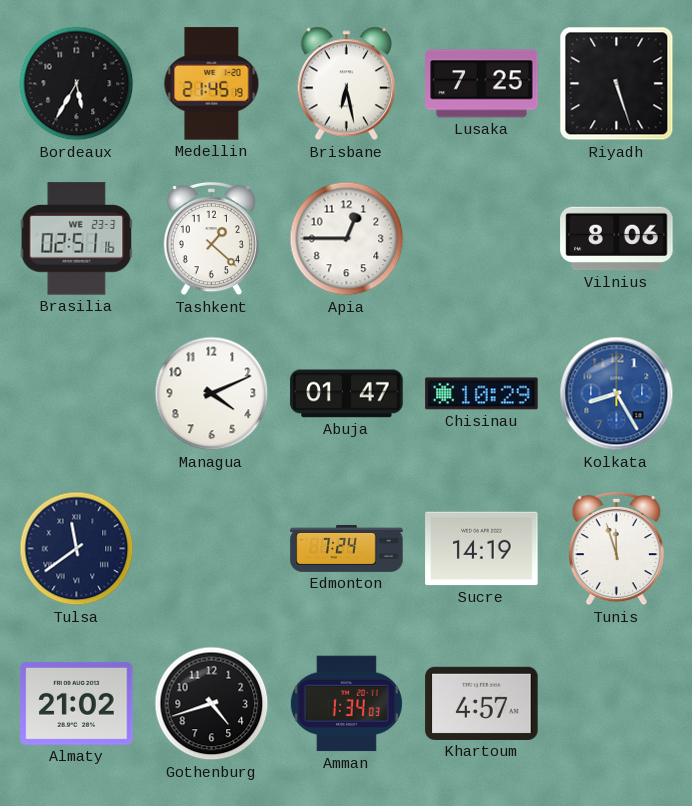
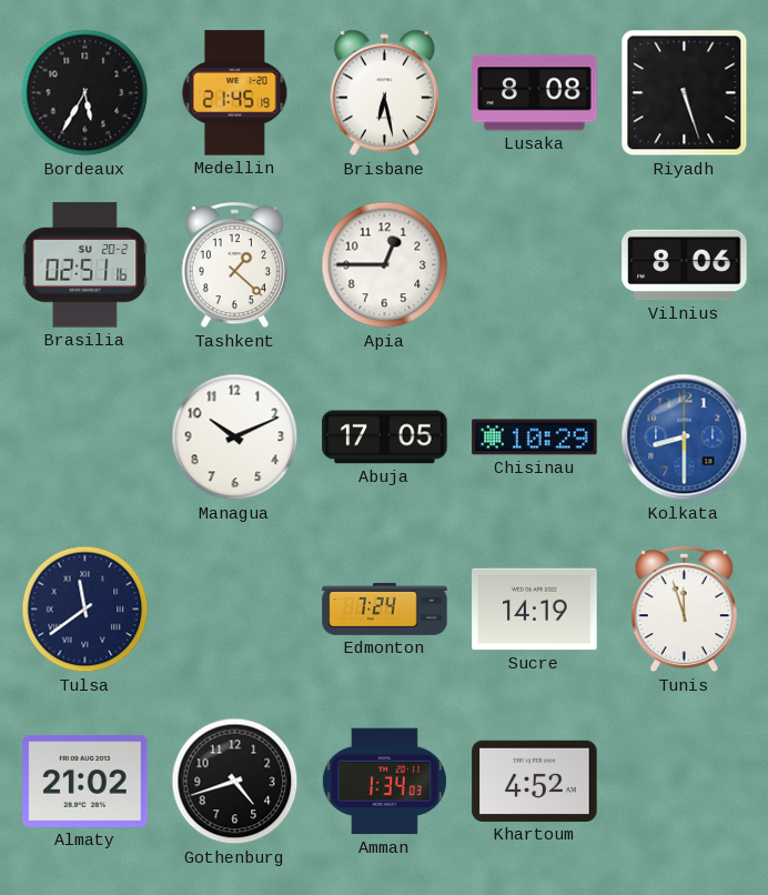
Lusaka: 7:25 -> 8:08 (535, 93)
Brasilia date: WE 23-3 -> SU 20-2 (85, 265)
Managua: 4:11 -> 10:11 (235, 438)
Abuja: 01:47 -> 17:05 (385, 438)
Kolkata: 8:25 -> 8:30 (685, 438)
Khartoum: 4:57 -> 4:52 (535, 781)
